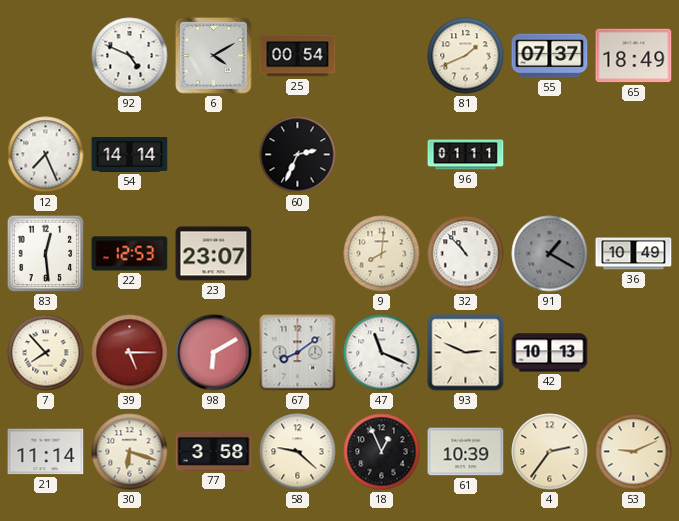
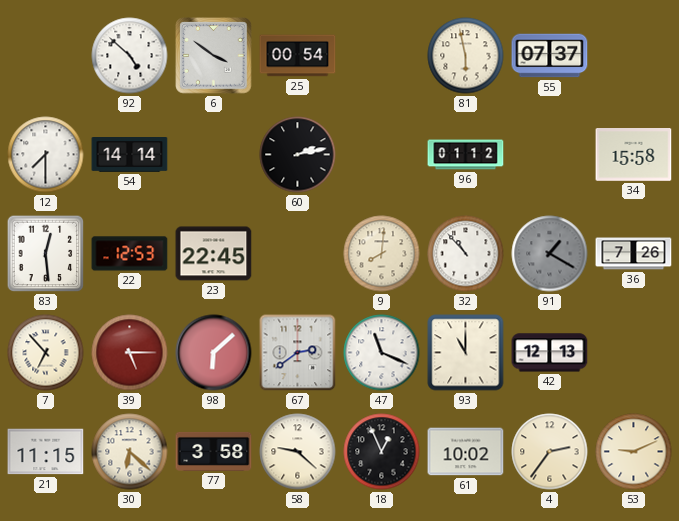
92: 4:49 -> 4:52 (130, 56)
6: 4:10 -> 3:51 (214, 56)
81: 1:41 -> 5:58 (466, 56)
65: 18:49 -> none (634, 56)
12: 7:26 -> 7:30 (46, 155)
60: 2:34 -> 2:13 (298, 155)
96: 01:11 -> 01:12 (466, 155)
34: none -> 15:58 (634, 155)
23: 23:07 -> 22:45 (214, 254)
36: 10:49 -> 7:26 (634, 254)
7: 7:53 -> 6:53 (46, 353)
98: 6:10 -> 6:08 (214, 353)
67: 8:09 -> 2:39 (298, 353)
93: 2:49 -> 11:00 (466, 353)
42: 10:13 -> 12:13 (550, 353)
21: 11:14 -> 11:15 (46, 452)
30: 6:18 -> 6:22 (130, 452)
61: 10:39 -> 10:02 (466, 452)
